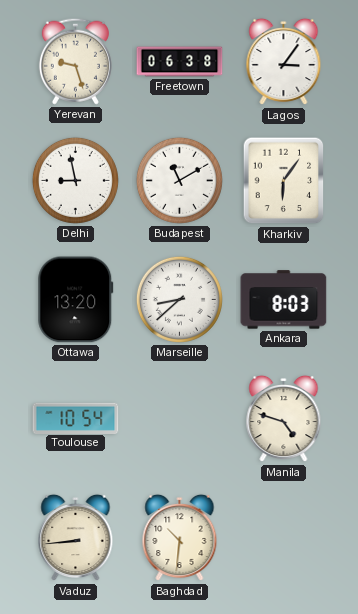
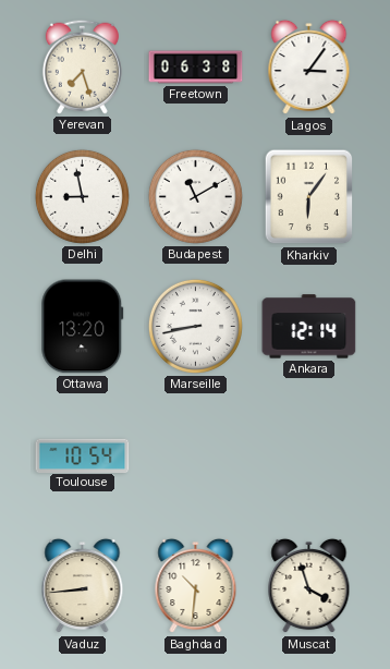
Yerevan: 9:27 -> 7:27 (82, 66)
Marseille: 8:38 -> 8:43 (195, 326)
Ankara: 8:03 -> 12:14 (309, 327)
Manila: 4:48 -> none (284, 419)
Muscat: none -> 3:57 (309, 586)
